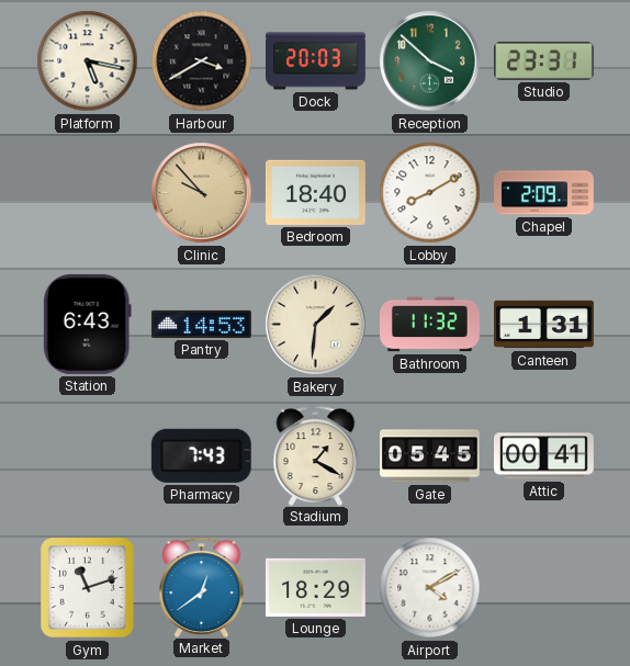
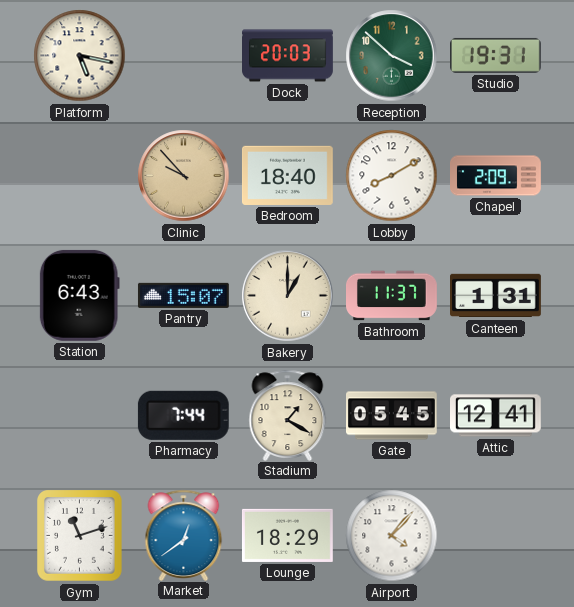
Harbour: 3:40 -> none (202, 61)
Studio: 23:31 -> 19:31 (496, 55)
Pantry: 14:53 -> 15:07 (183, 295)
Bakery: 1:31 -> 1:00 (288, 296)
Bathroom: 11:32 -> 11:37 (392, 296)
Pharmacy: 7:43 -> 7:44 (183, 415)
Attic: 00:41 -> 12:41 (496, 416)
Airport: 4:10 -> 4:07 (392, 536)
